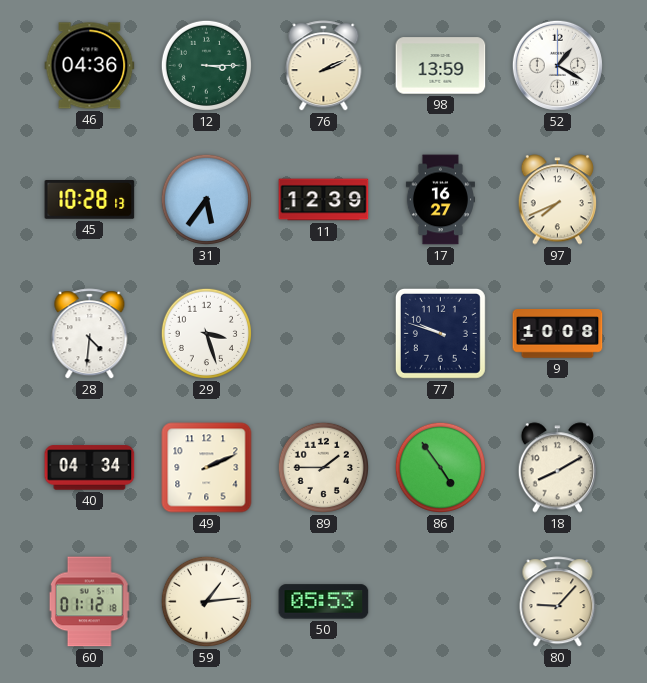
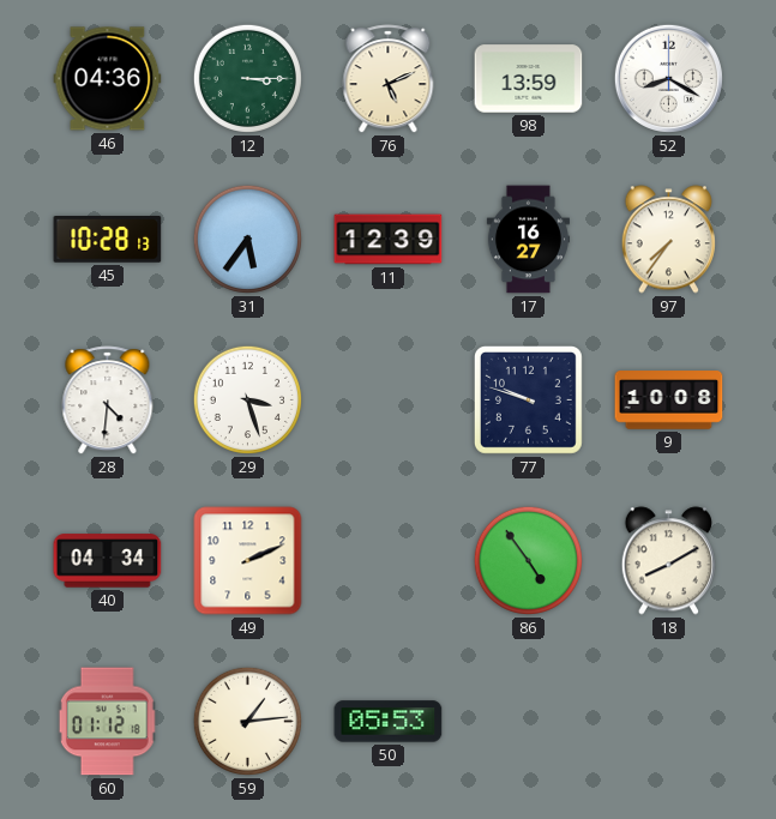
76: 2:11 -> 5:11 (389, 79)
52: 1:20 -> 8:20 (668, 78)
97: 7:41 -> 7:36 (668, 240)
89: 1:45 -> none (323, 467)
80: 9:07 -> none (558, 602)
